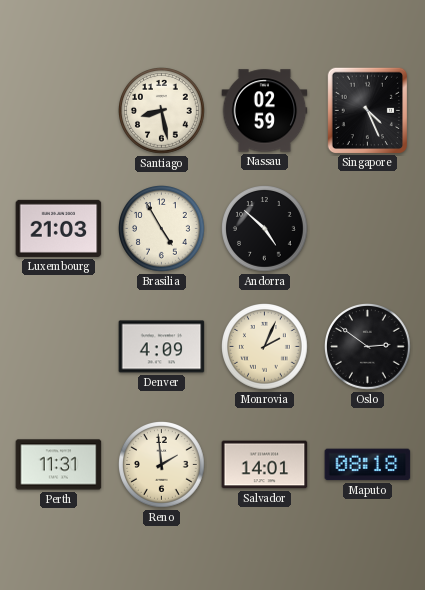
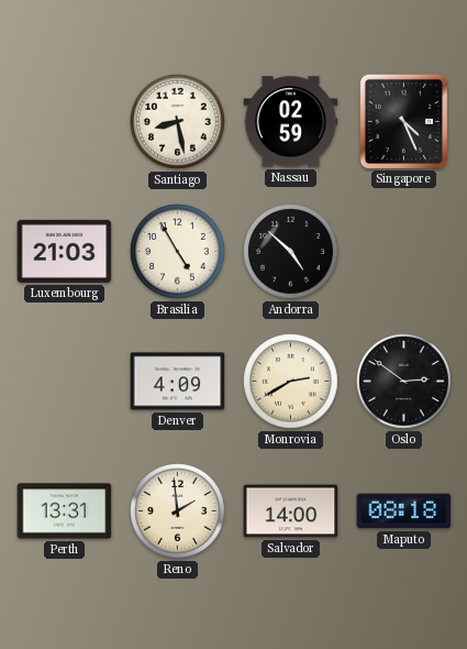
Monrovia: 2:04 -> 2:40 (291, 382)
Perth: 11:31 -> 13:31 (65, 512)
Salvador: 14:01 -> 14:00 (291, 512)
